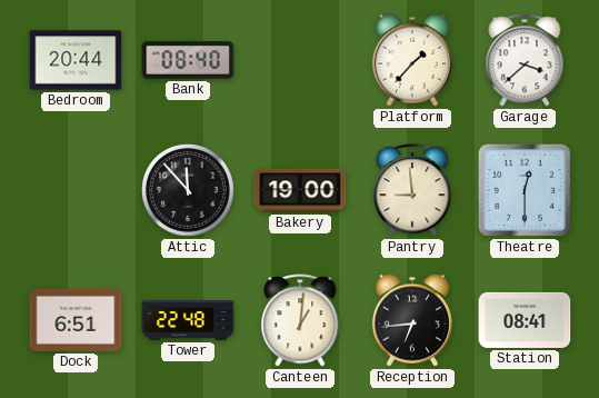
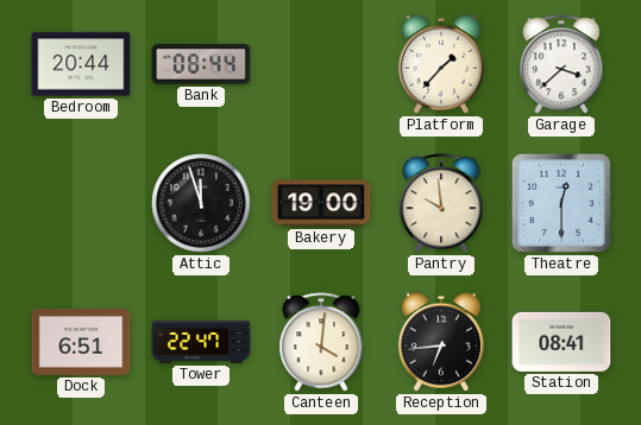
Bank: 08:40 -> 08:44 (201, 64)
Attic: 11:53 -> 11:57 (201, 203)
Pantry: 8:59 -> 9:59 (441, 203)
Tower: 22:48 -> 22:47 (201, 342)
Canteen: 1:01 -> 4:01 (321, 342)
